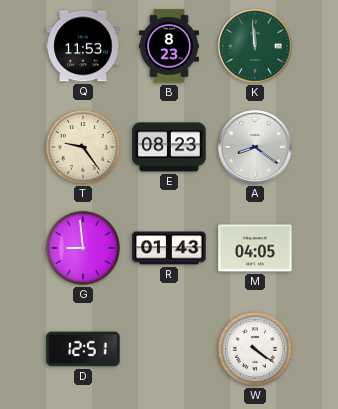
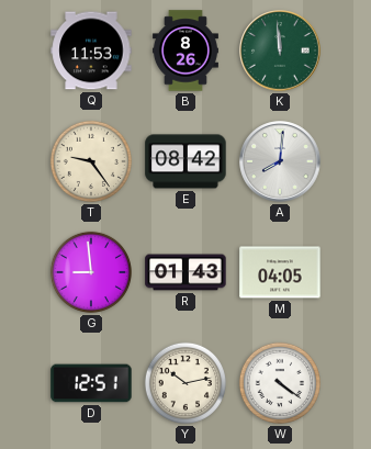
B: 8:23 -> 8:26 (185, 50)
E: 08:23 -> 08:42 (185, 161)
A: 8:21 -> 8:01 (280, 161)
Y: none -> 10:13 (185, 383)
